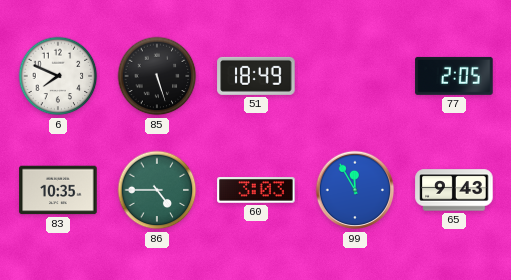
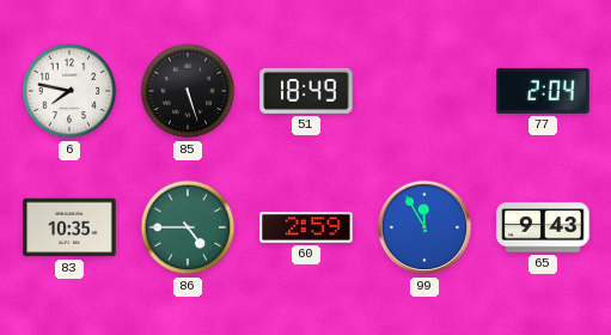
6: 7:49 -> 7:47 (69, 91)
77: 2:05 -> 2:04 (543, 91)
60: 3:03 -> 2:59 (306, 227)
